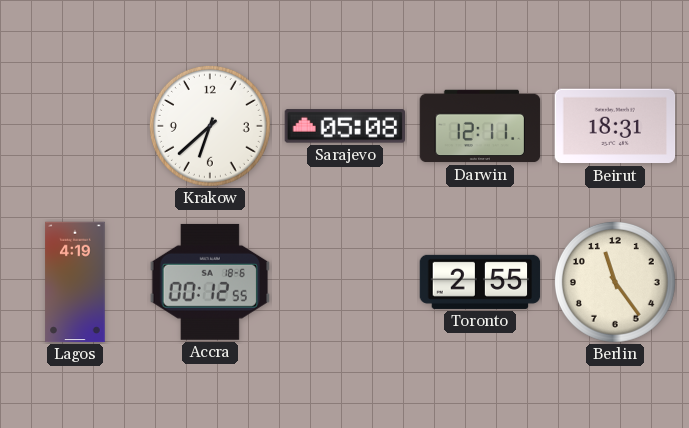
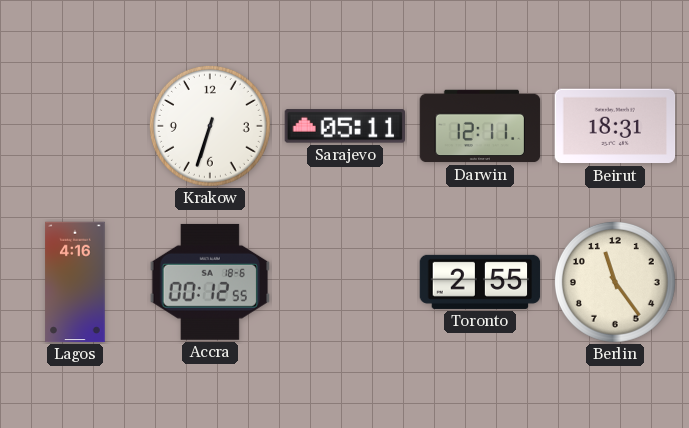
Krakow: 6:38 -> 6:33 (210, 126)
Sarajevo: 05:08 -> 05:11 (345, 126)
Lagos: 4:19 -> 4:16 (75, 282)
